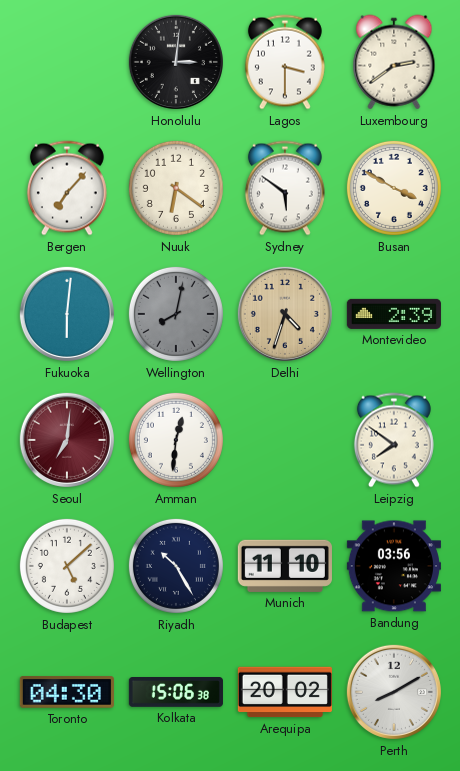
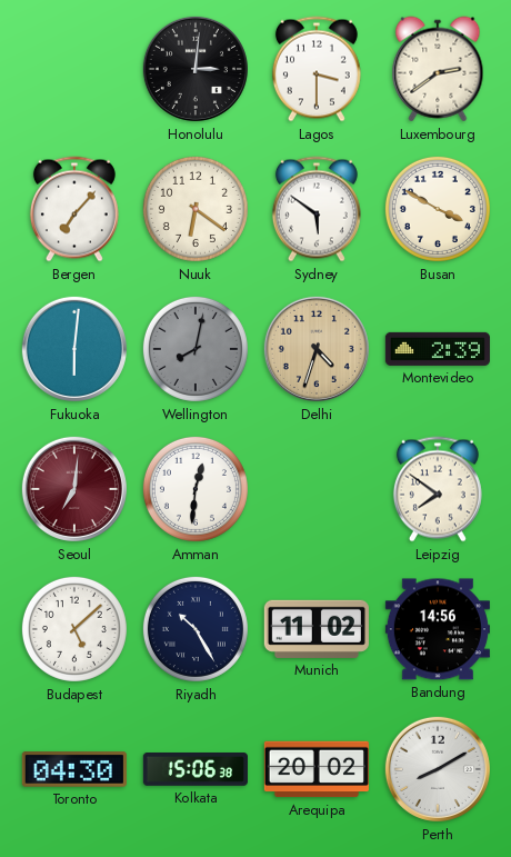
Munich: 11:10 -> 11:02 (317, 629)
Bandung: 03:56 -> 14:56 (438, 629)
